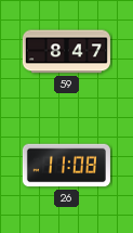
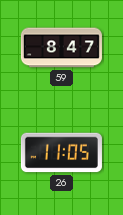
26: 11:08 -> 11:05 (61, 153)
